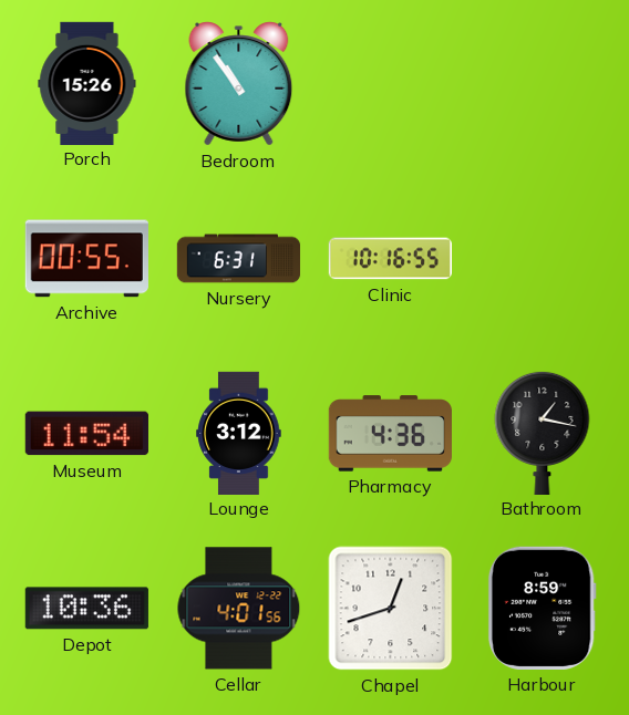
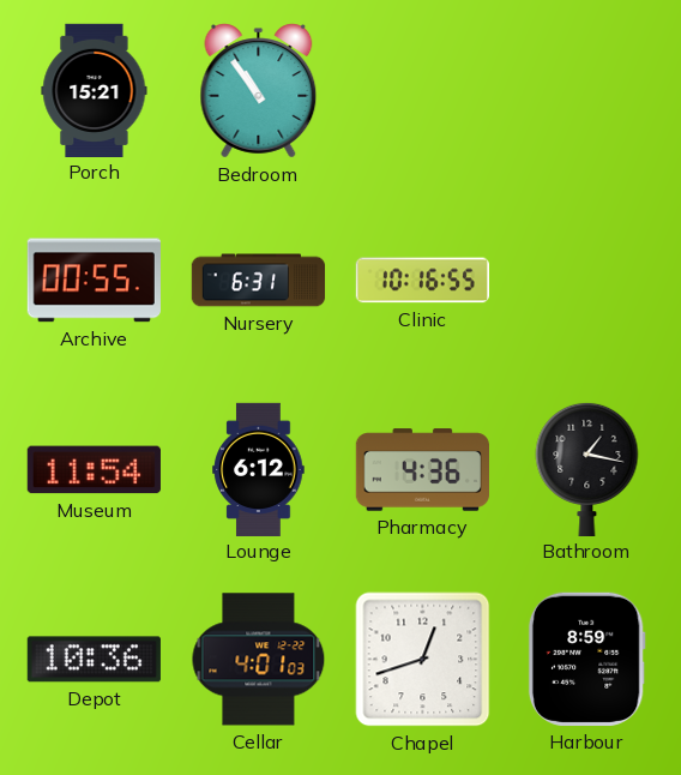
Porch: 15:26 -> 15:21 (95, 90)
Lounge: 3:12 -> 6:12 (259, 469)
Cellar: 4:01:56 -> 4:01:03 (259, 660)
